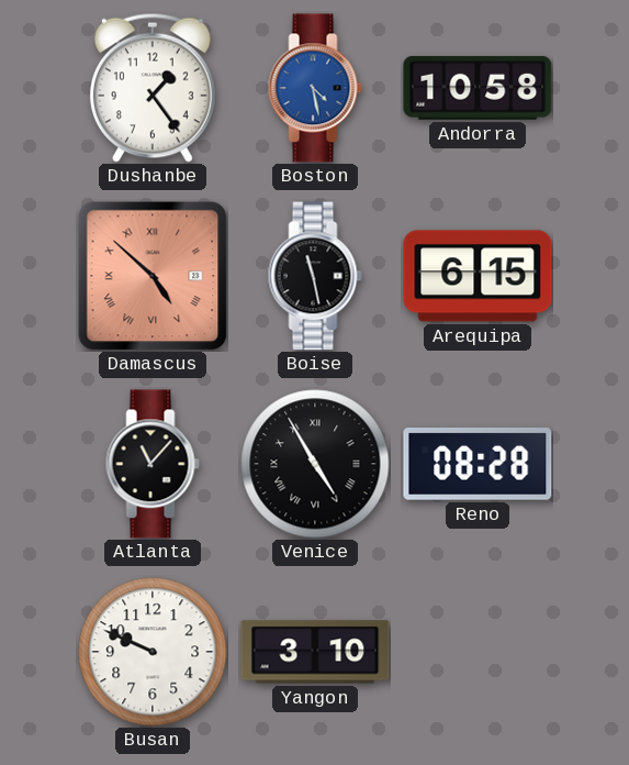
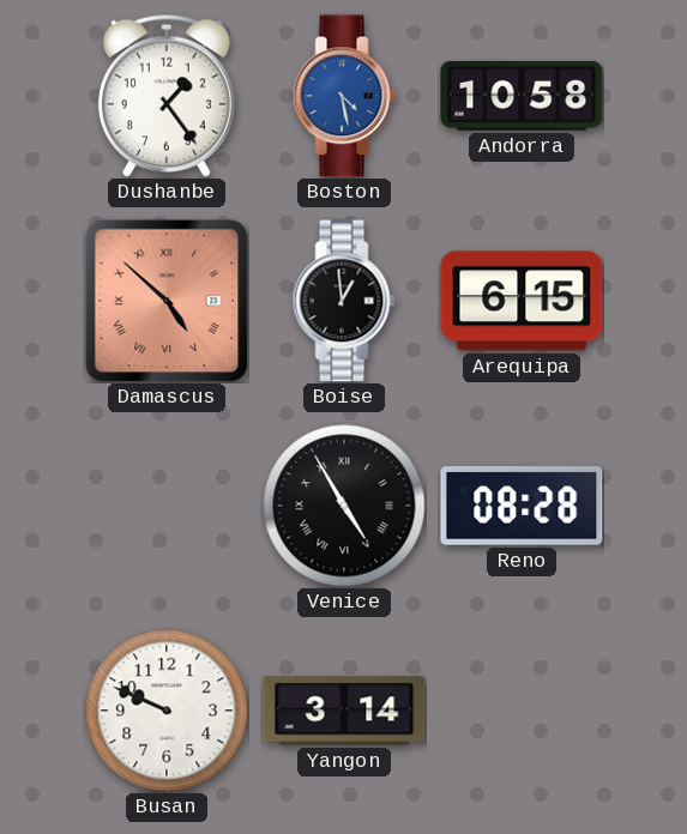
Boise: 11:28 -> 12:59 (344, 301)
Atlanta: 11:07 -> none (153, 464)
Yangon: 3:10 -> 3:14 (344, 711)
